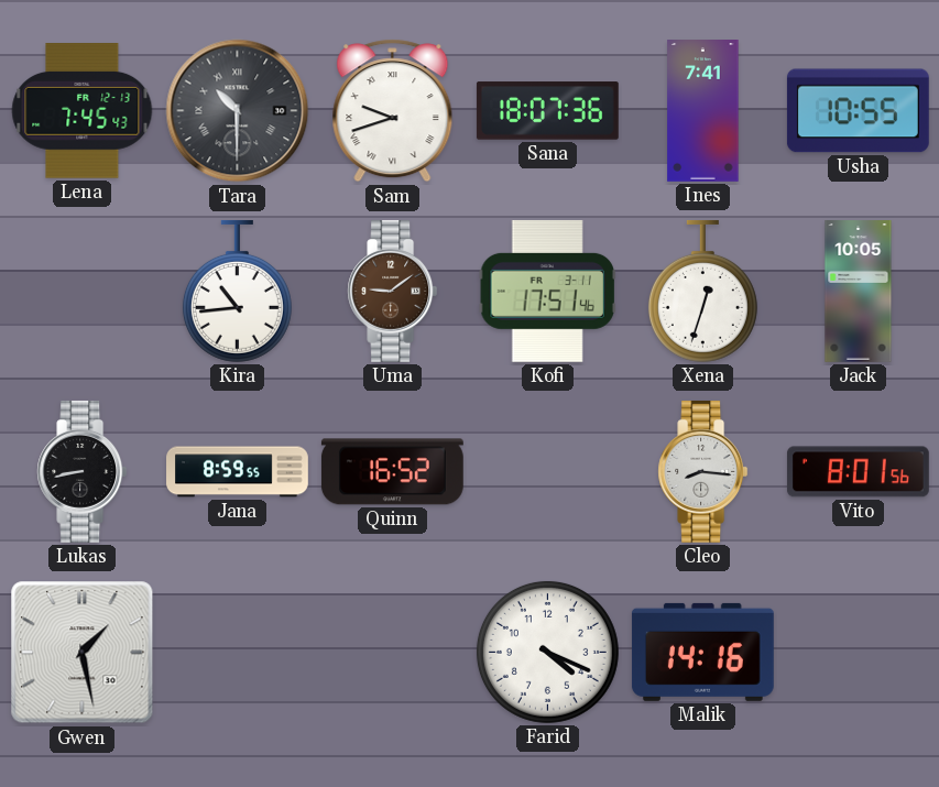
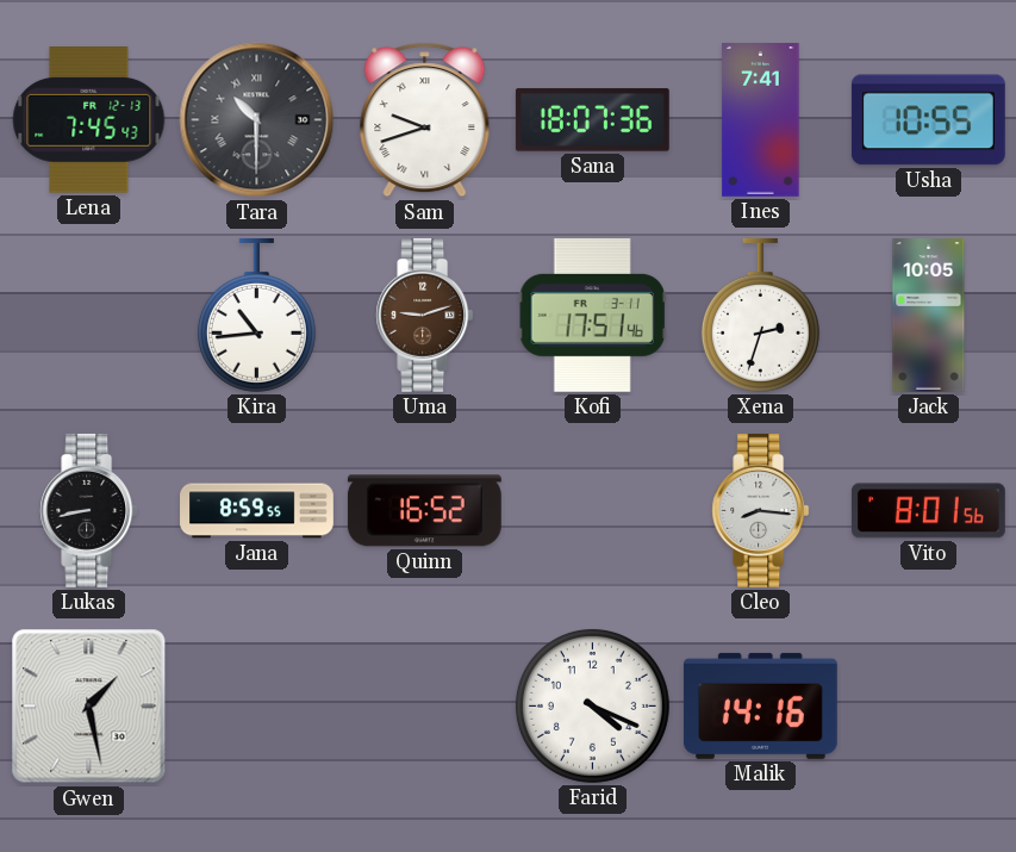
Uma: 9:09 -> 9:12 (425, 315)
Xena: 12:33 -> 2:33 (760, 315)
